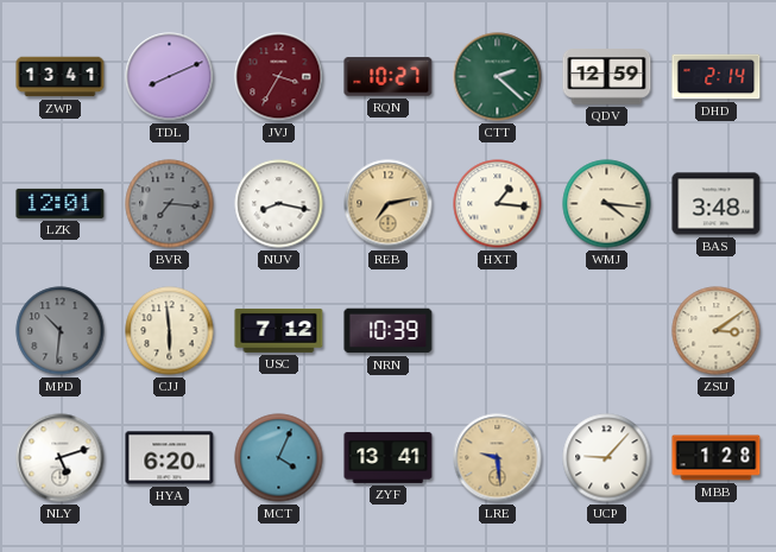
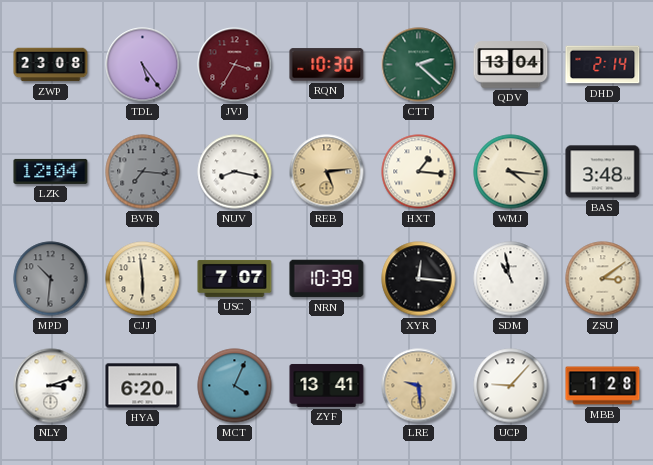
ZWP: 13:41 -> 23:08 (51, 65)
TDL: 8:11 -> 5:24 (143, 65)
RQN: 10:27 -> 10:30 (327, 65)
QDV: 12:59 -> 13:04 (511, 65)
LZK: 12:01 -> 12:04 (51, 171)
REB: 7:13 -> 5:14 (327, 172)
USC: 7:12 -> 7:07 (235, 278)
XYR: none -> 12:16 (419, 279)
SDM: none -> 10:58 (511, 279)
NLY: 5:12 -> 3:12 (51, 386)
